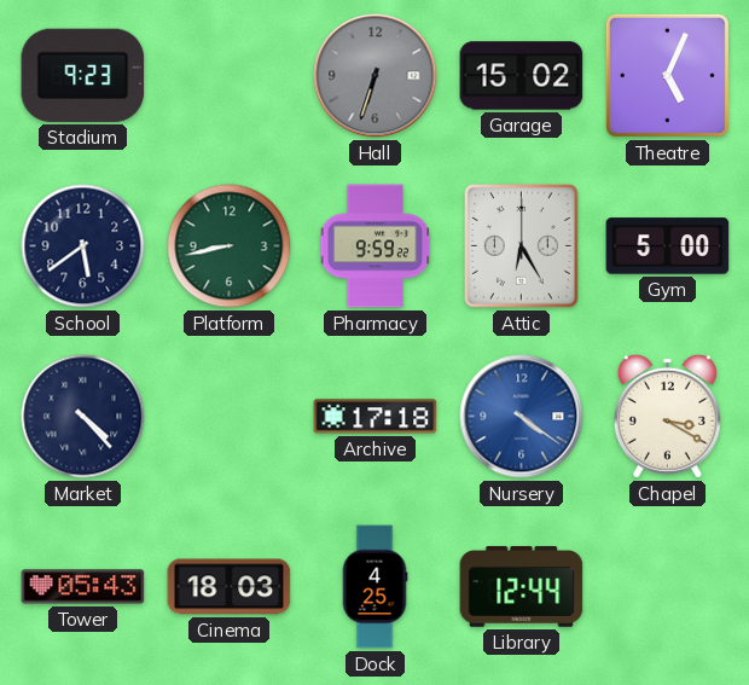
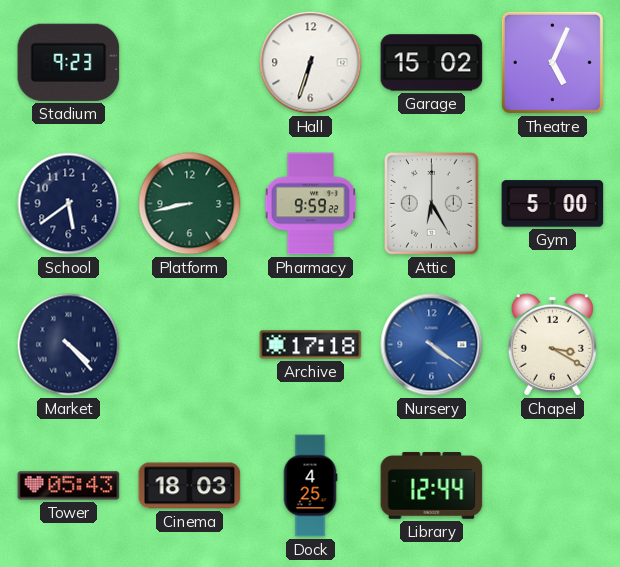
Hall dial: grey -> white (311, 63)
